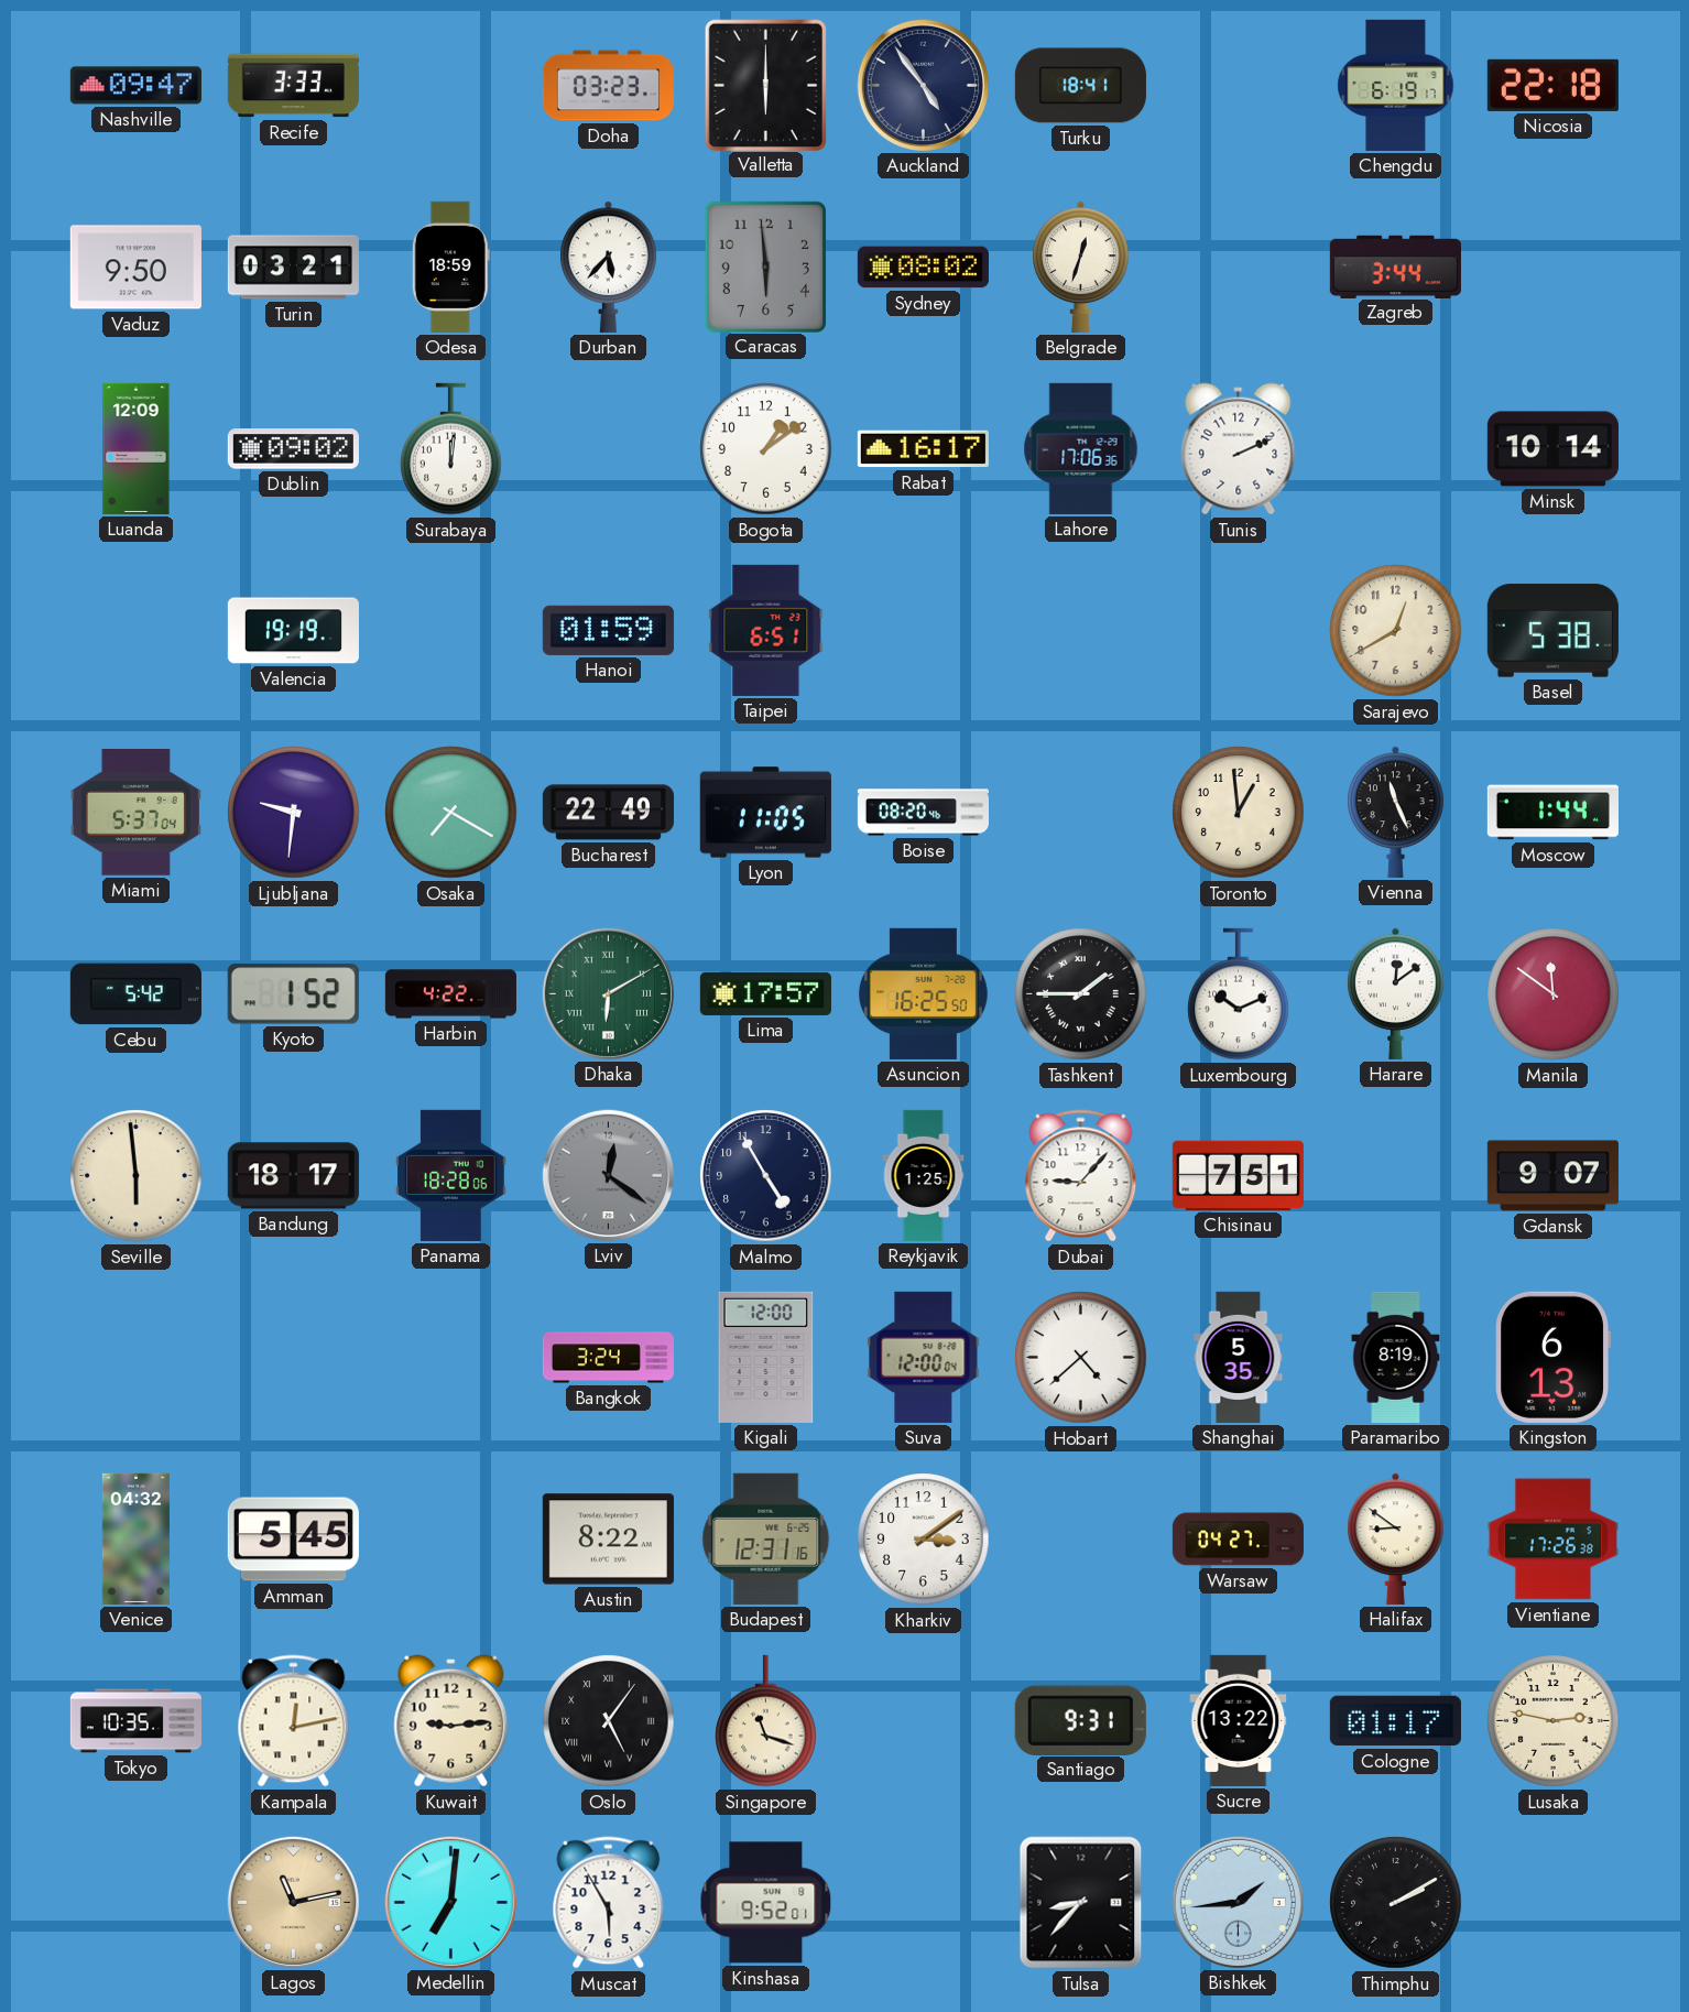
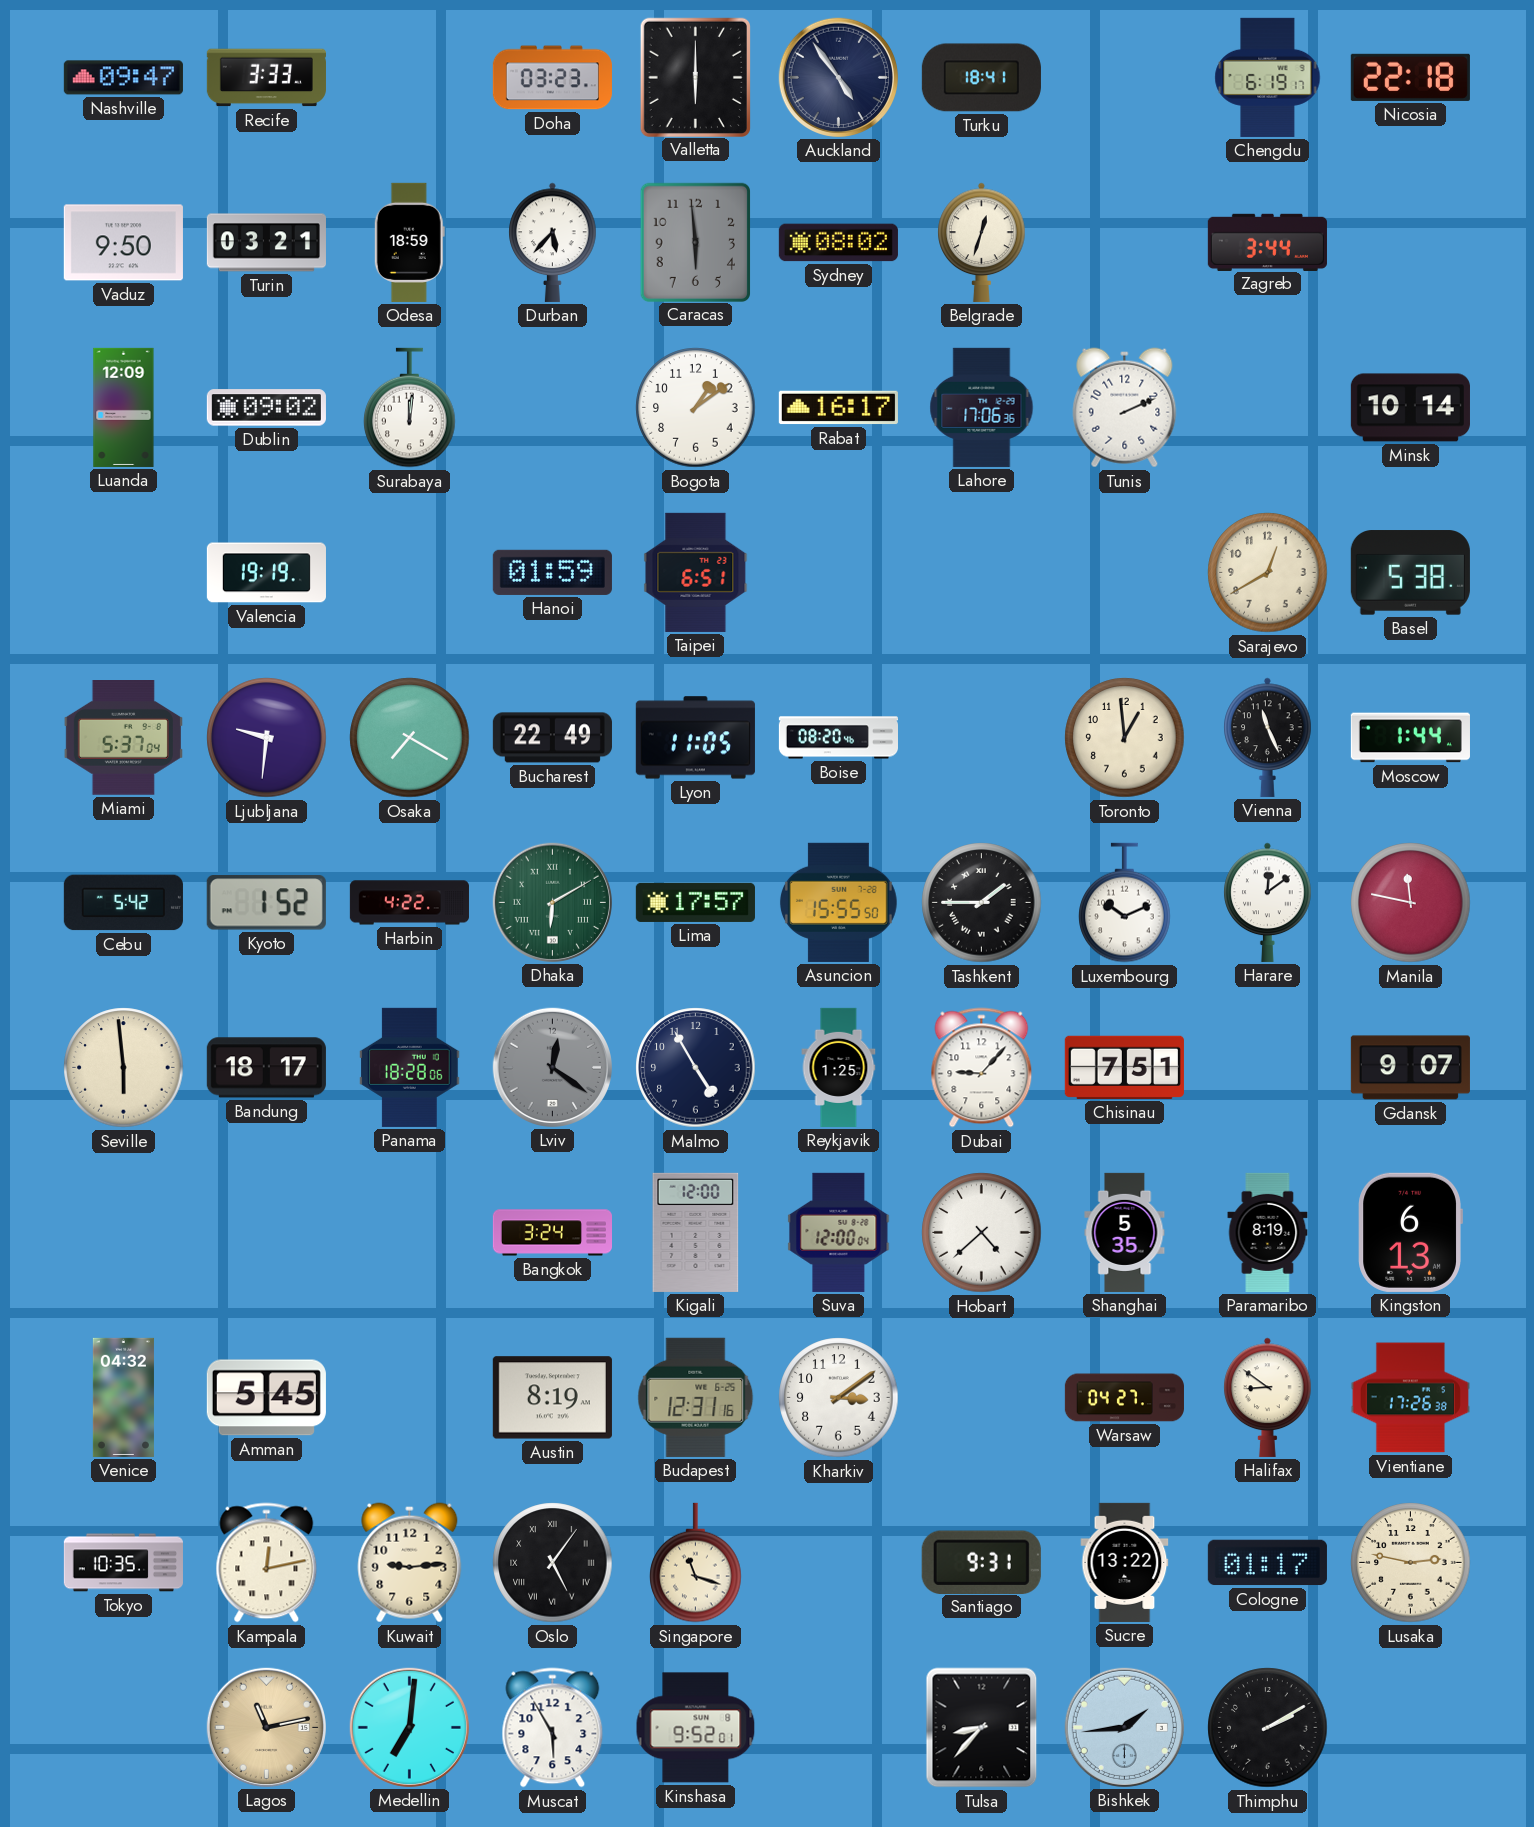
Asuncion: 16:25 -> 15:55 (838, 902)
Manila: 11:51 -> 11:47 (1411, 903)
Austin: 8:22 -> 8:19 (552, 1398)
